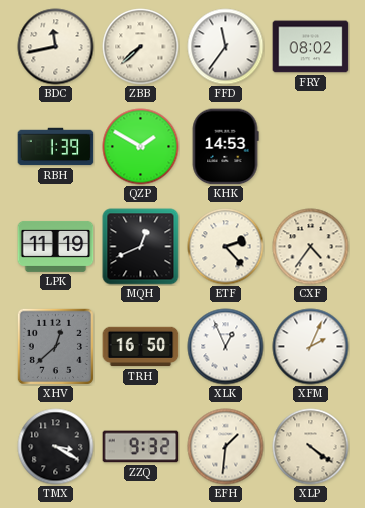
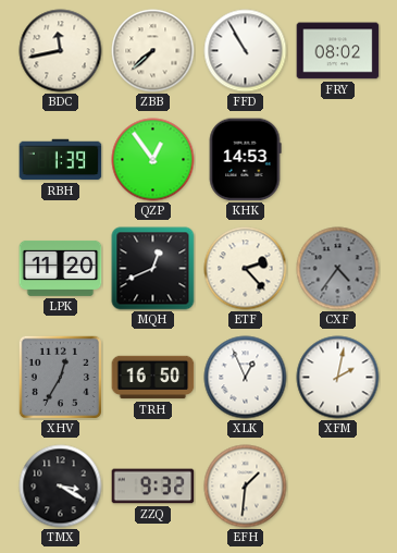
FFD: 11:36 -> 10:55 (246, 51)
QZP: 1:50 -> 12:54 (153, 160)
LPK: 11:19 -> 11:20 (61, 268)
CXF dial: cream -> grey (338, 269)
XHV: 12:38 -> 12:35 (60, 377)
XFM: 2:04 -> 2:02 (338, 378)
XLP: 4:21 -> none (311, 447)
